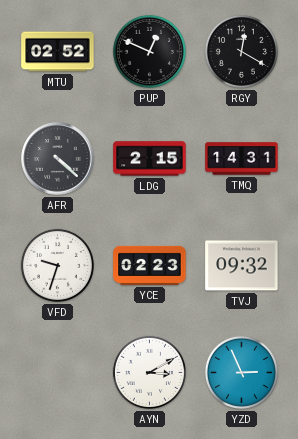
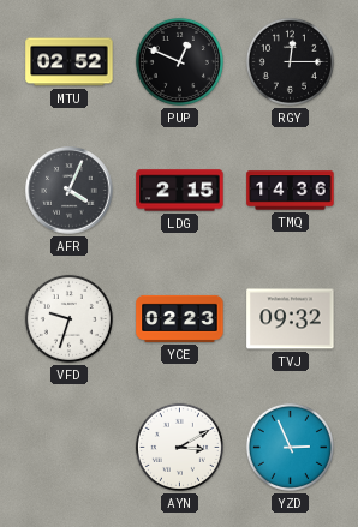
RGY: 12:20 -> 12:15 (290, 61)
AFR: 4:22 -> 4:04 (70, 191)
TMQ: 14:31 -> 14:36 (291, 191)
